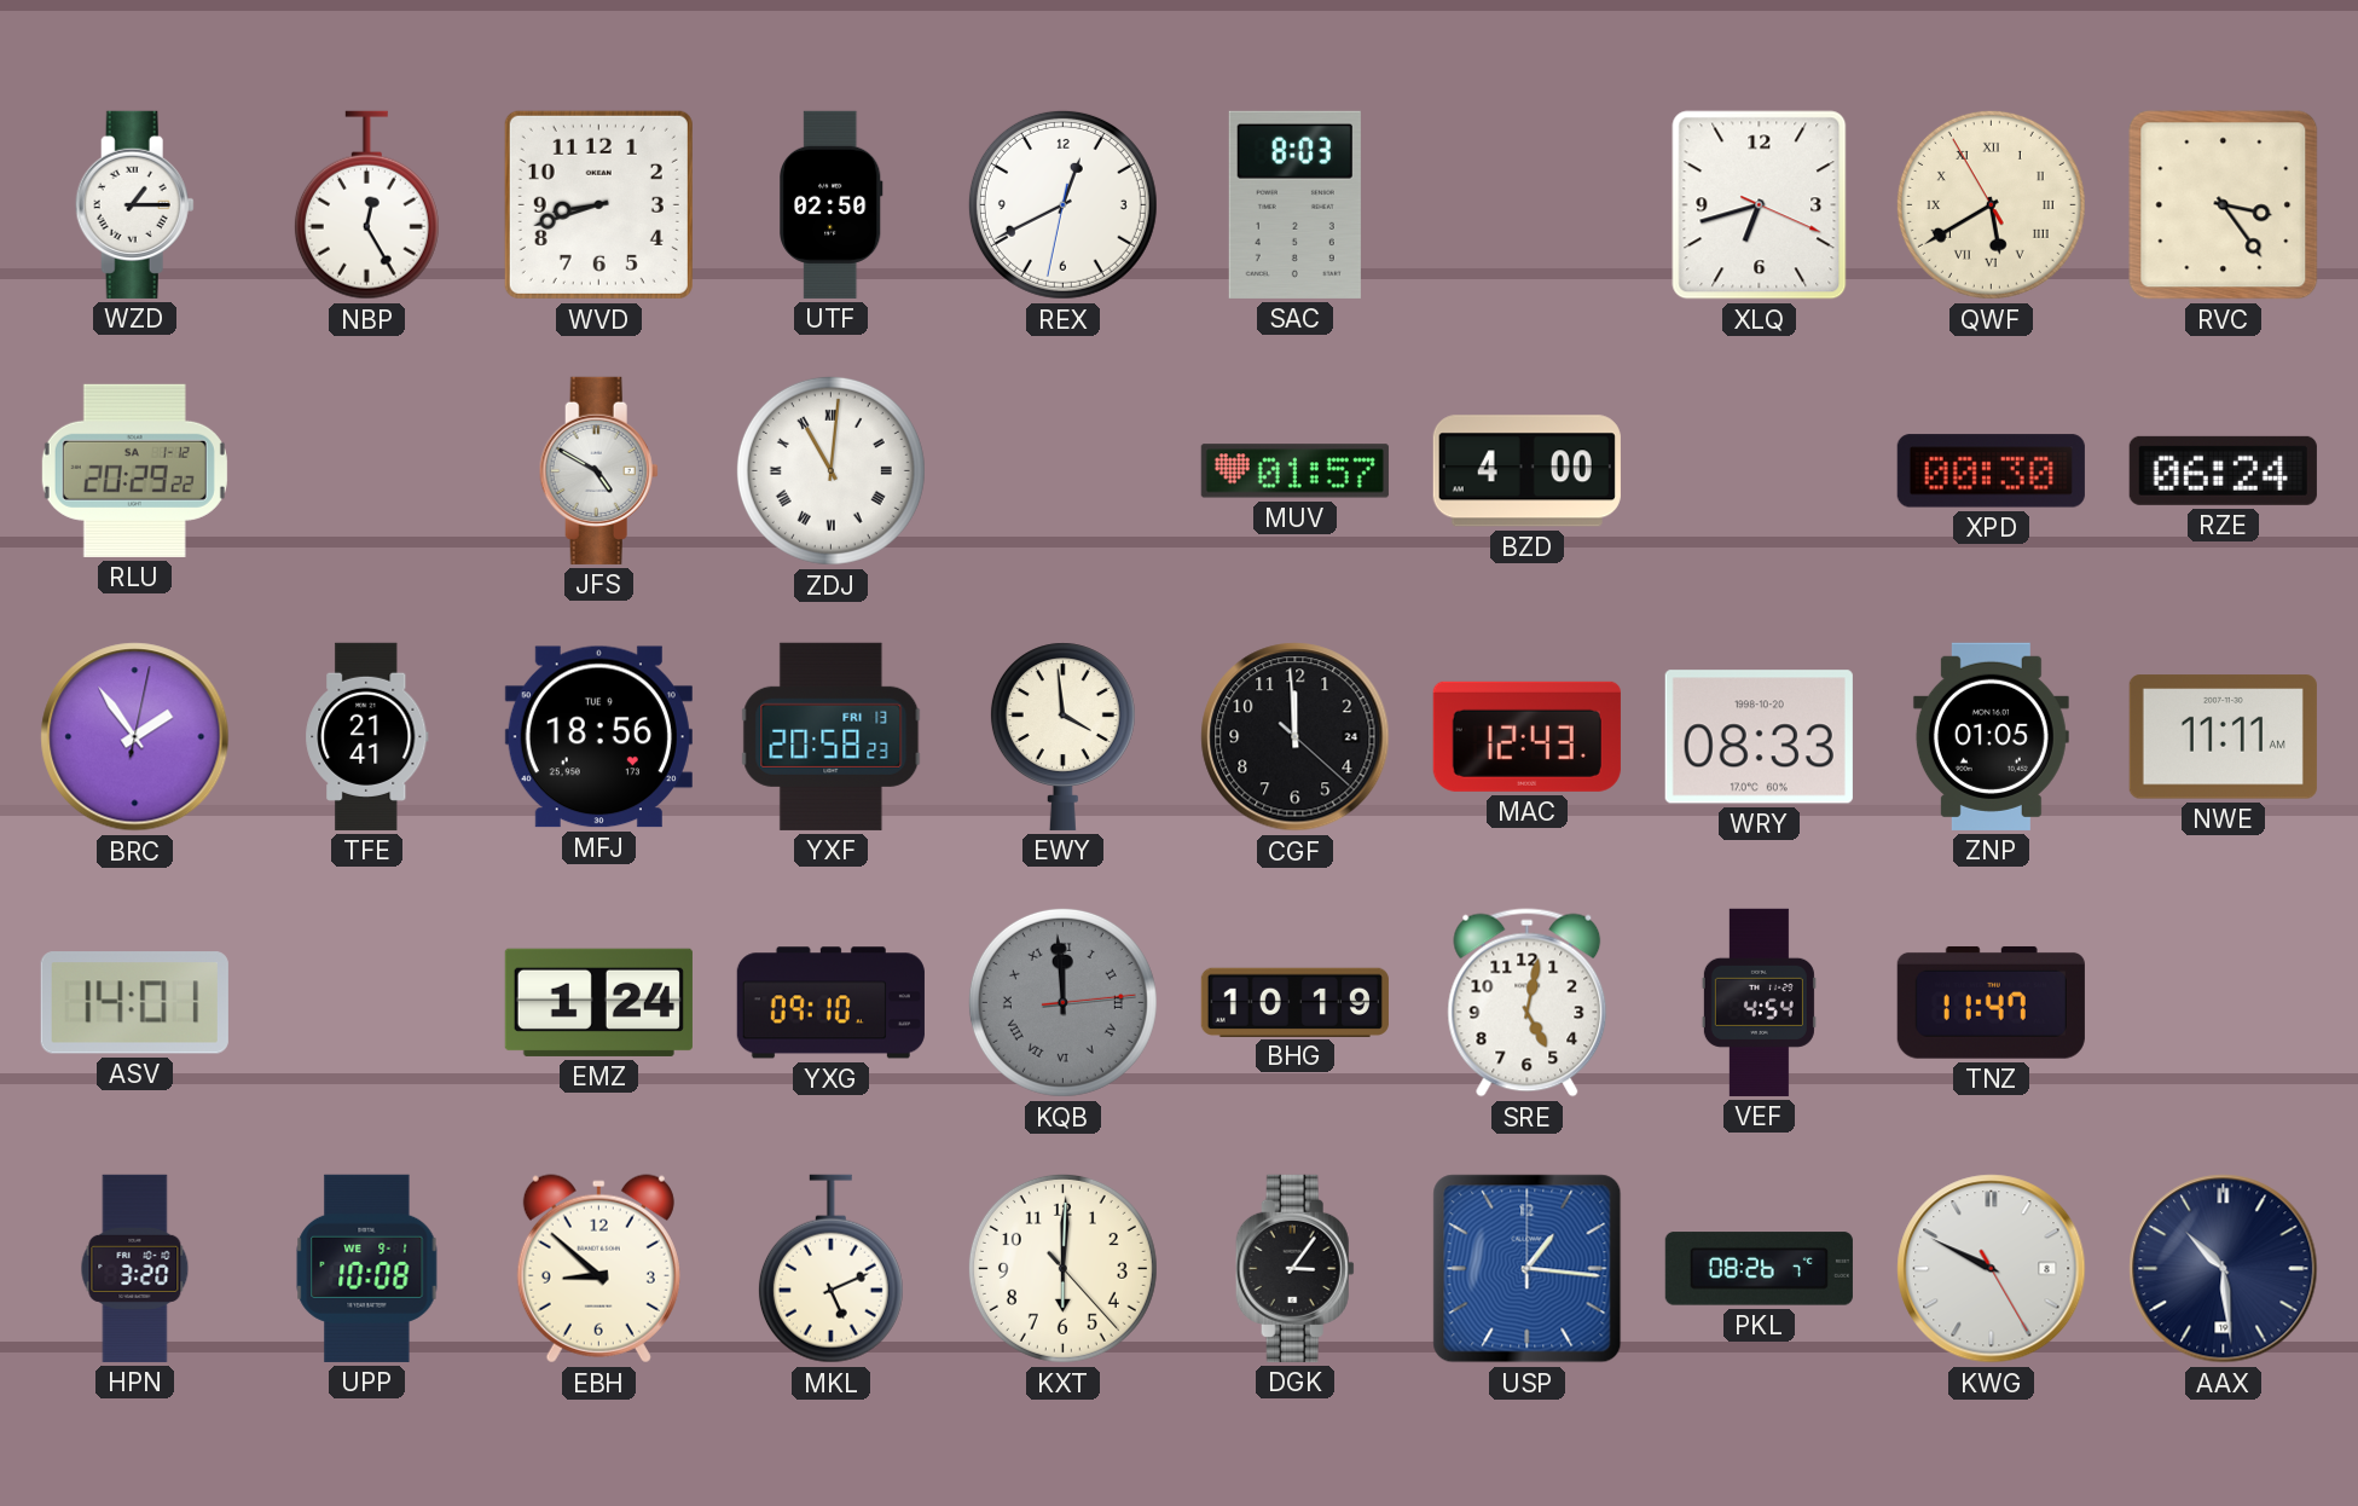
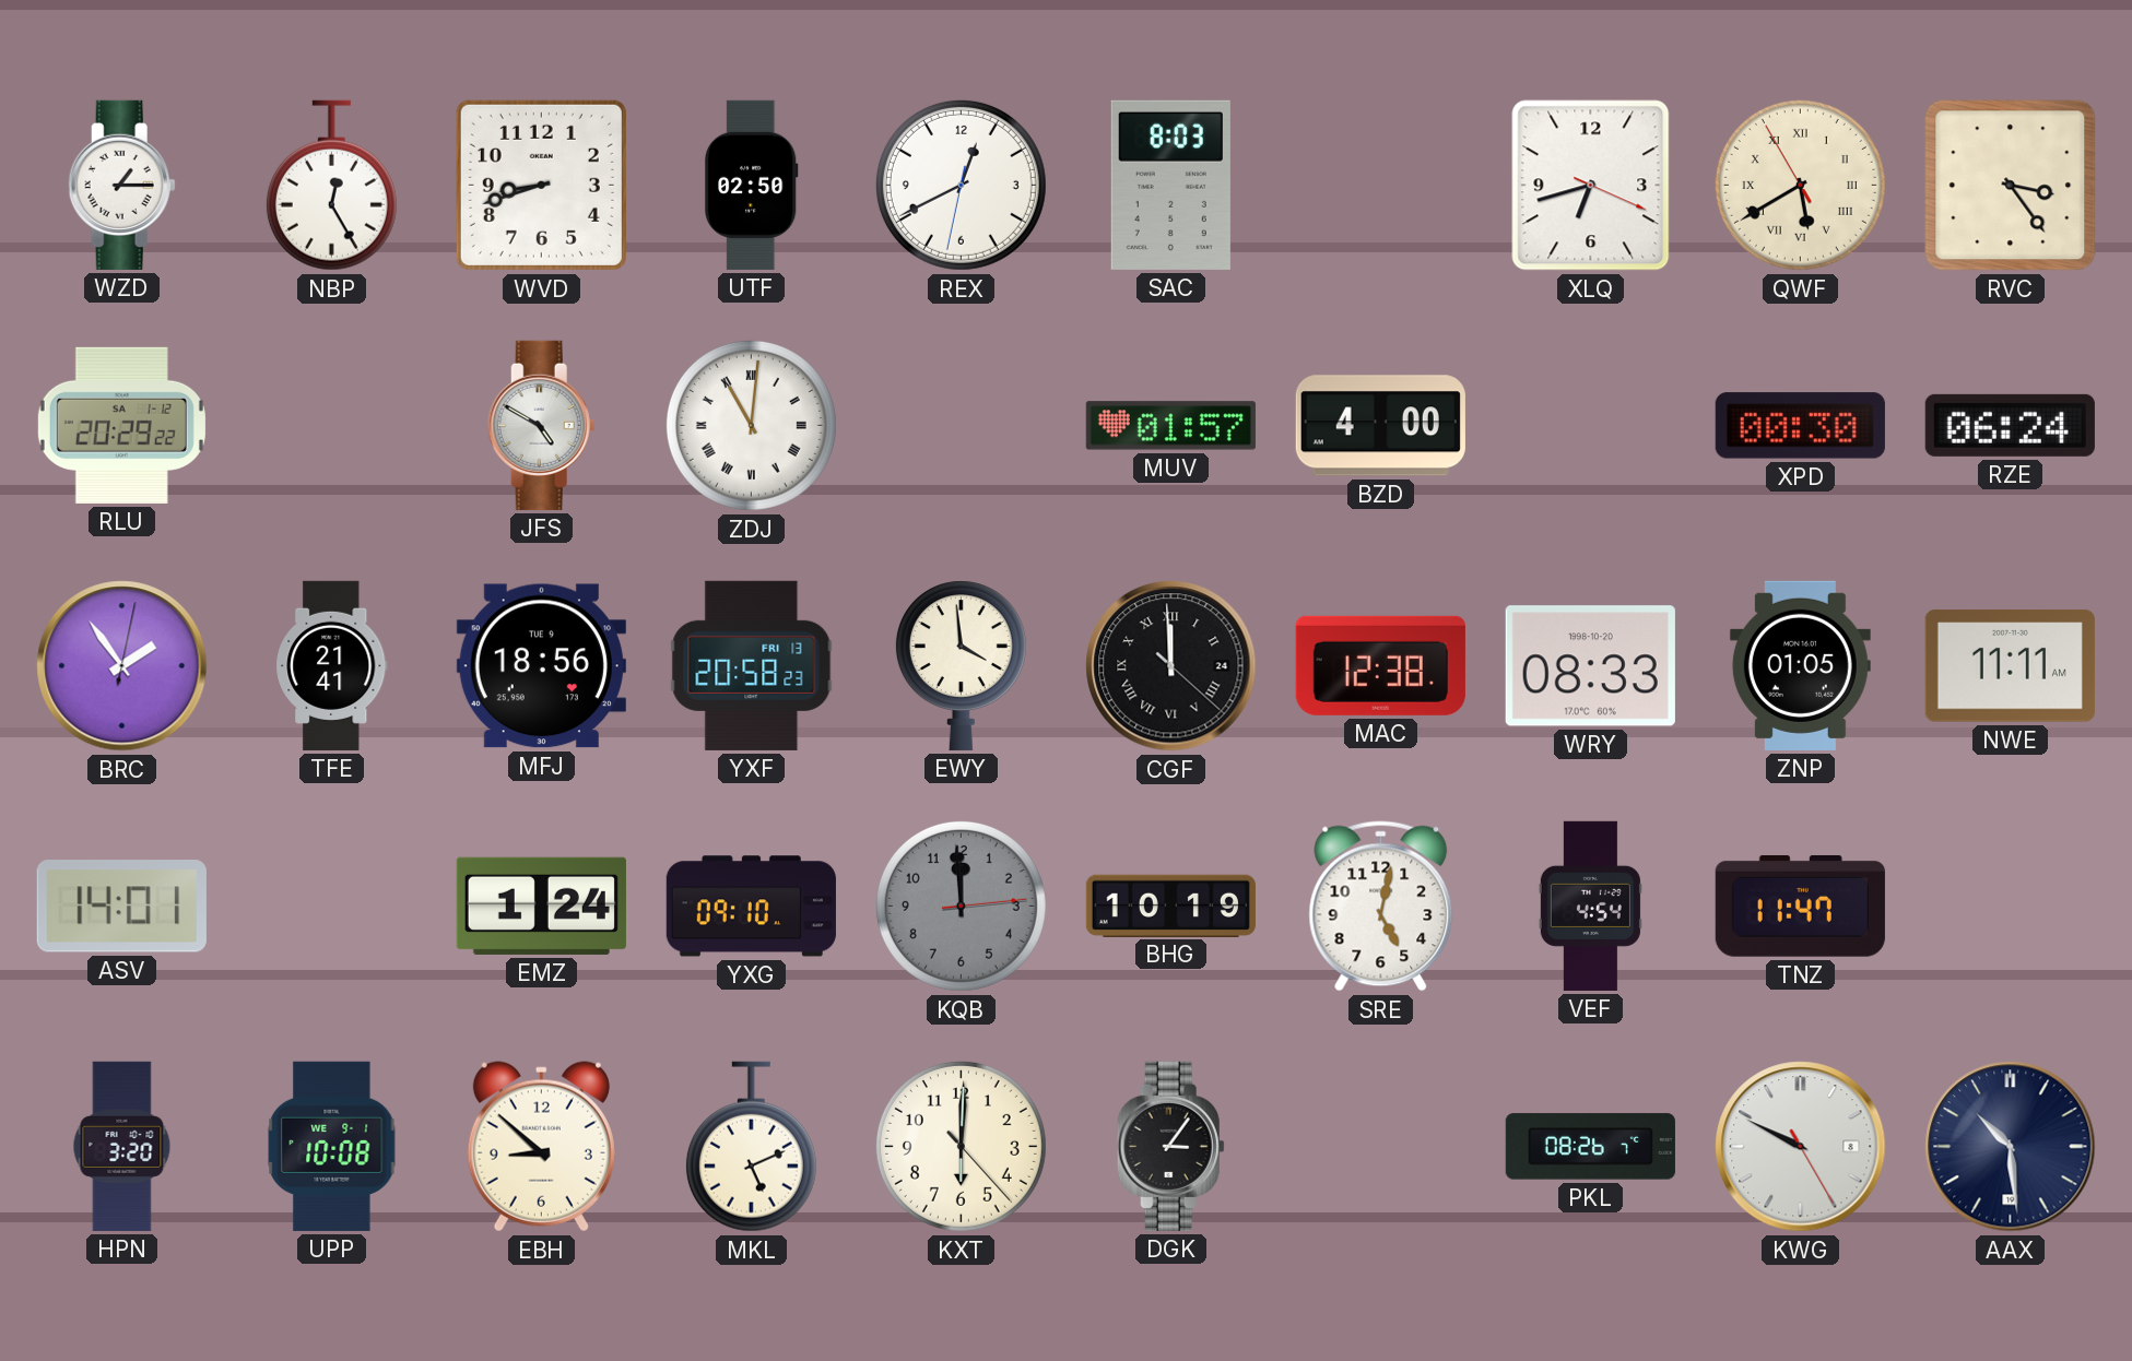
CGF numerals: Arabic -> Roman (1171, 666)
MAC: 12:43 -> 12:38 (1380, 665)
KQB numerals: Roman -> Arabic (961, 906)
USP: 1:16 -> none (1528, 1269)
